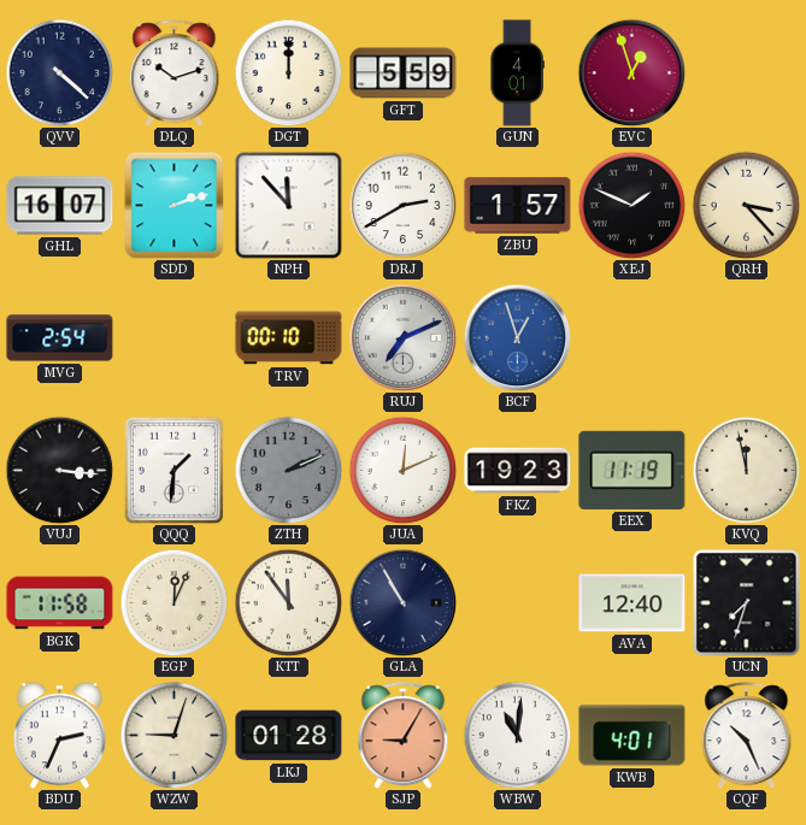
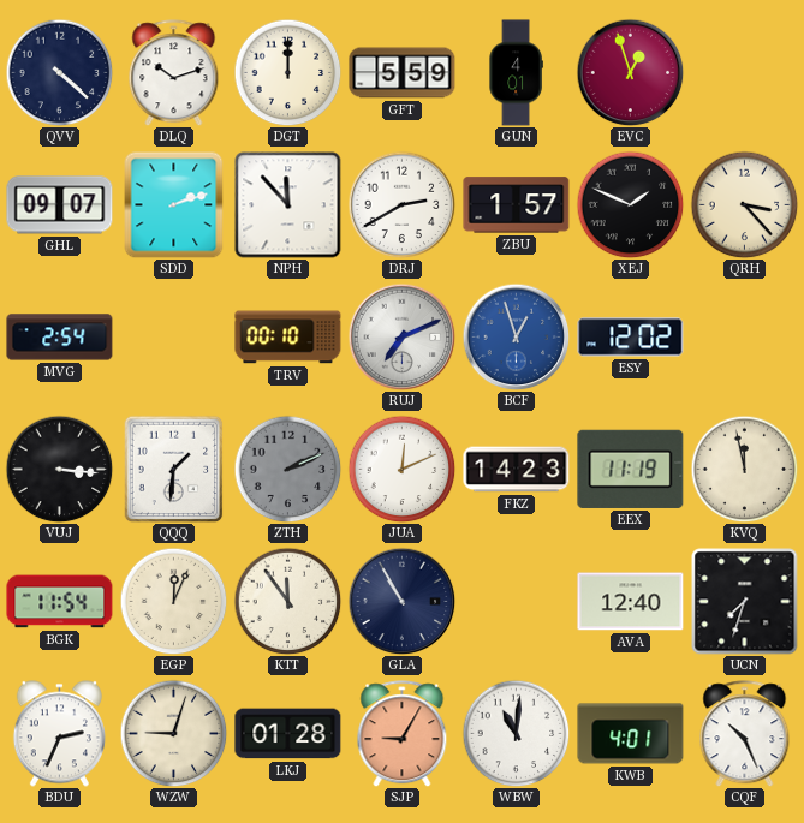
GHL: 16:07 -> 09:07 (60, 205)
ESY: none -> 12:02 (631, 338)
FKZ: 19:23 -> 14:23 (517, 470)
BGK: 11:58 -> 11:54 (60, 602)
